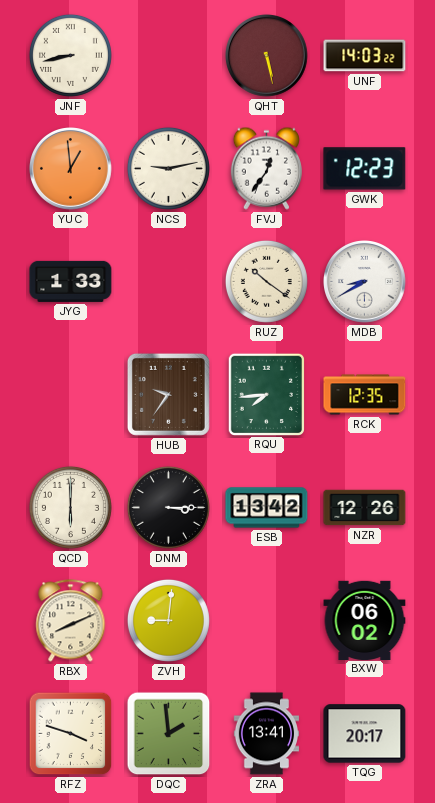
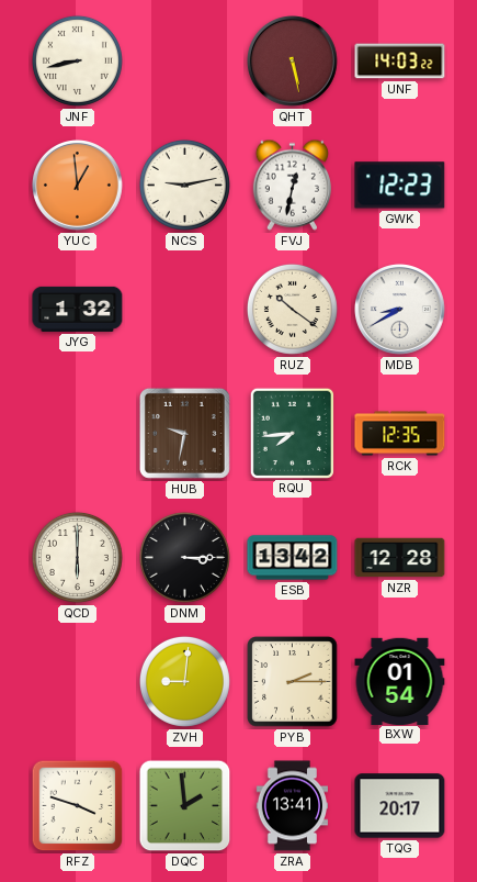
FVJ: 12:36 -> 12:32 (292, 185)
JYG: 1:33 -> 1:32 (78, 309)
HUB: 9:36 -> 9:32 (184, 433)
NZR: 12:26 -> 12:28 (400, 558)
RBX: 8:11 -> none (71, 621)
PYB: none -> 2:15 (293, 682)
BXW: 06:02 -> 01:54 (400, 681)
